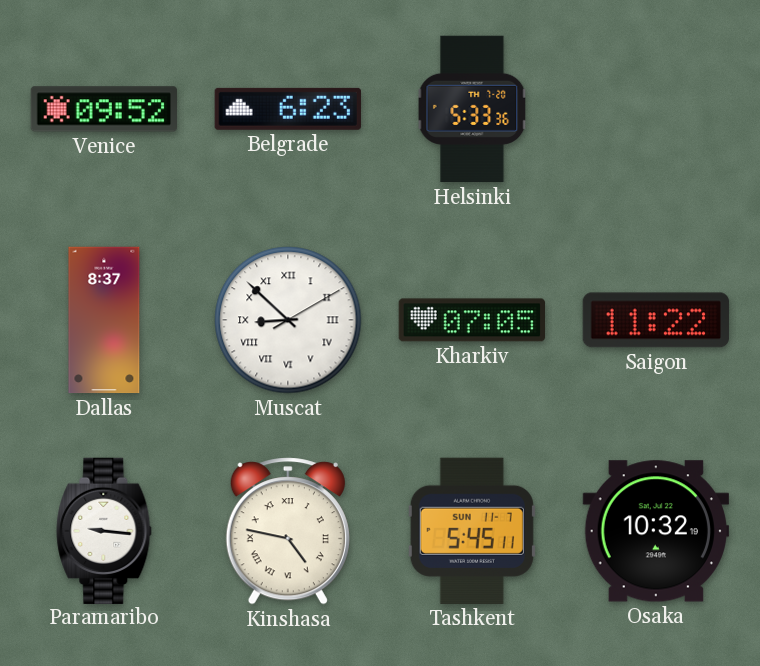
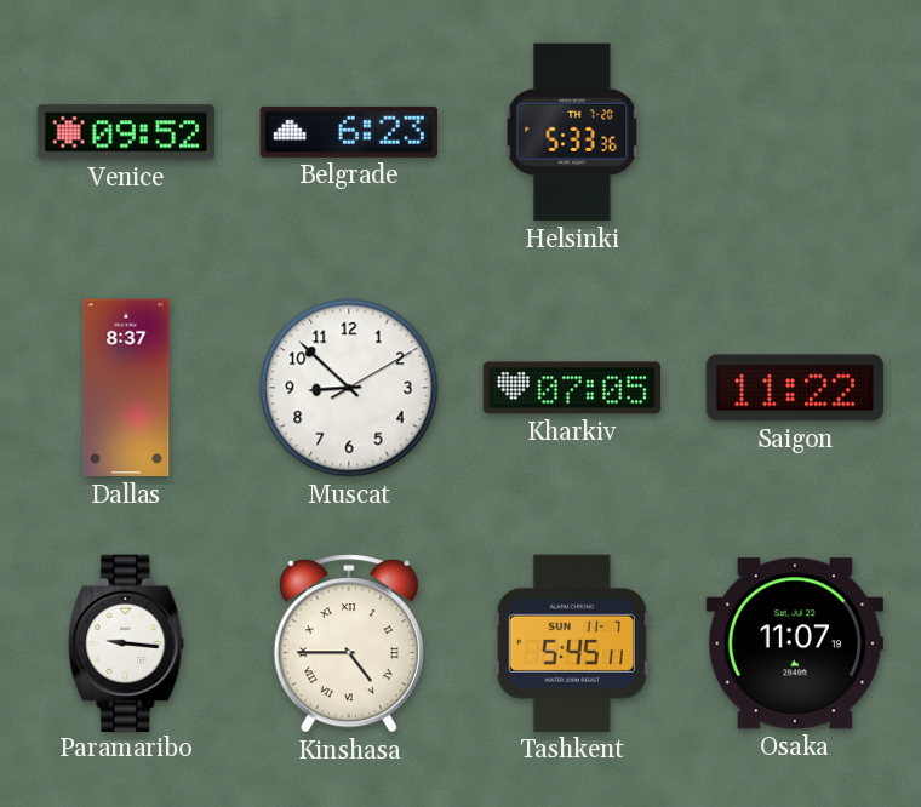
Muscat numerals: Roman -> Arabic (349, 388)
Kinshasa: 4:47 -> 4:45 (349, 643)
Osaka: 10:32 -> 11:07 (794, 643)
